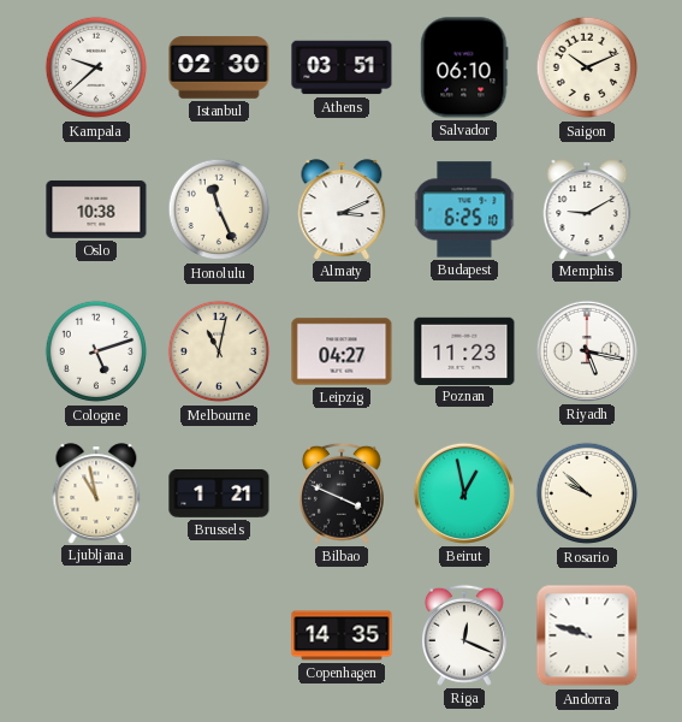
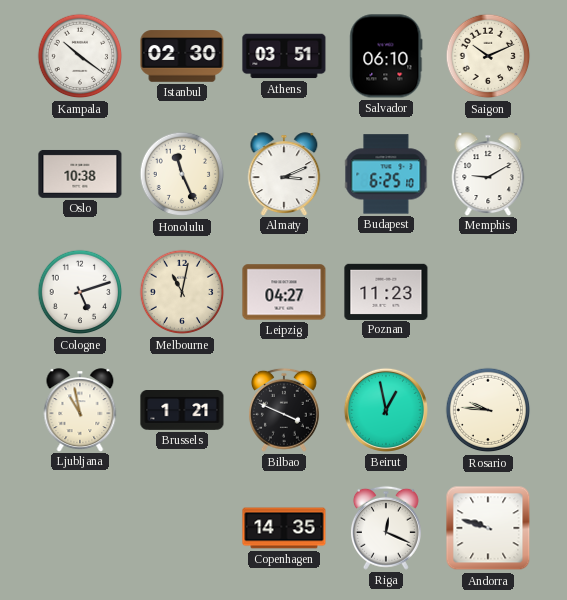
Kampala: 9:38 -> 10:21 (80, 56)
Riyadh: 5:17 -> none (587, 351)
Rosario: 9:52 -> 9:46 (488, 410)
